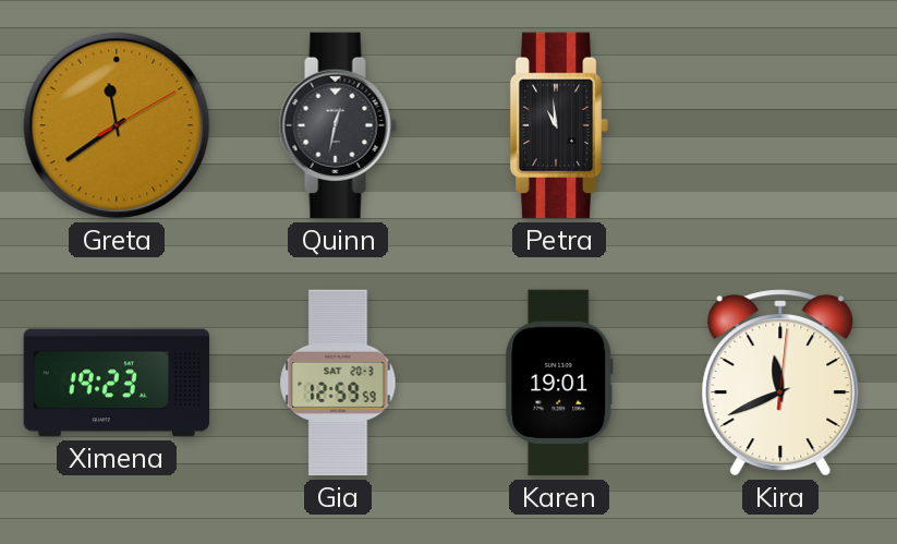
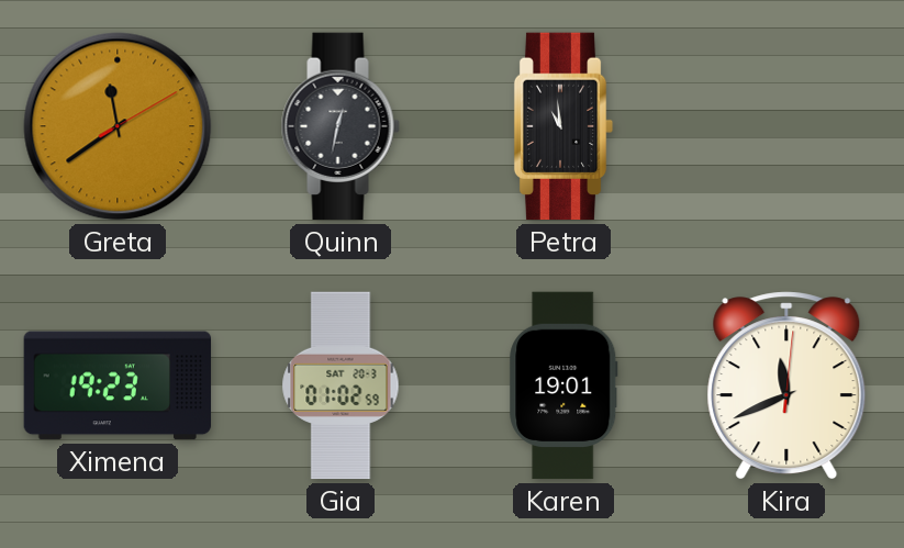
Gia: 12:59 -> 01:02 (341, 385)
